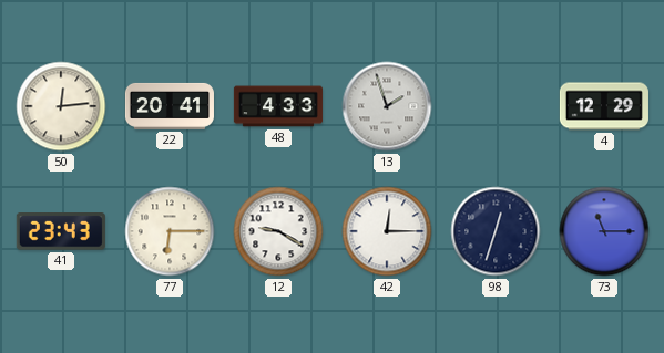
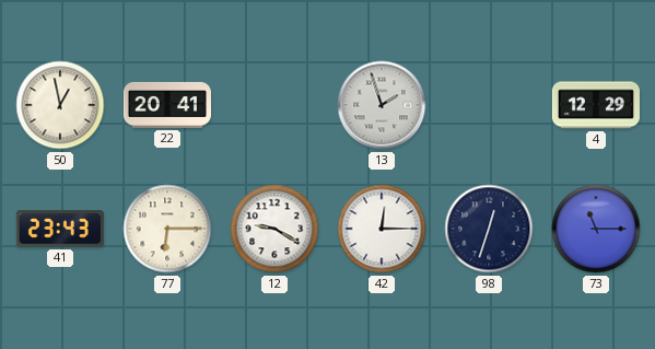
50: 12:14 -> 12:58 (60, 105)
48: 4:33 -> none (278, 106)
